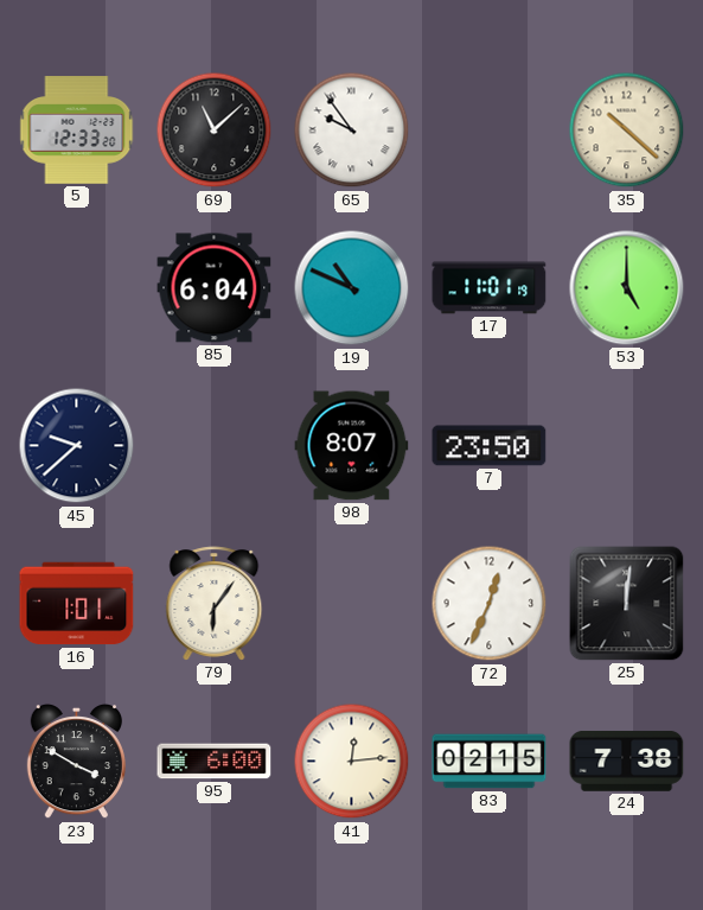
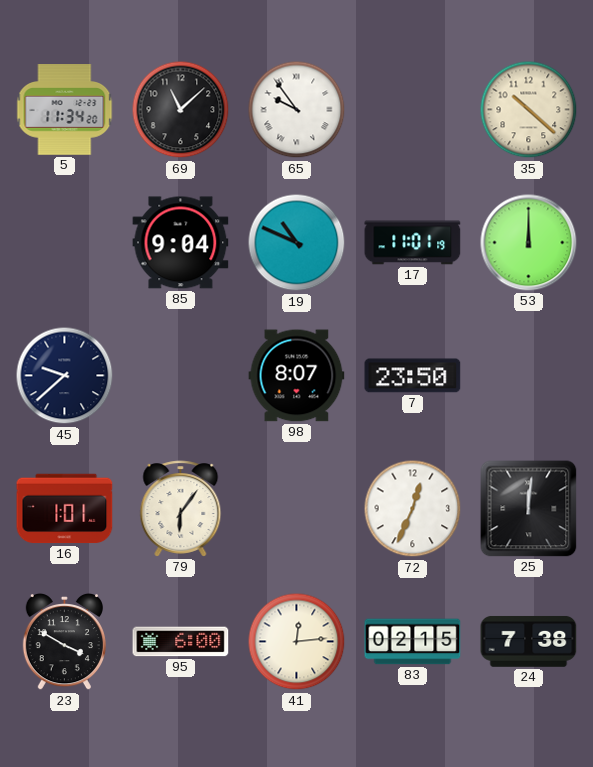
5: 12:33 -> 11:34 (65, 110)
85: 6:04 -> 9:04 (181, 243)
53: 5:00 -> 12:00 (529, 243)
